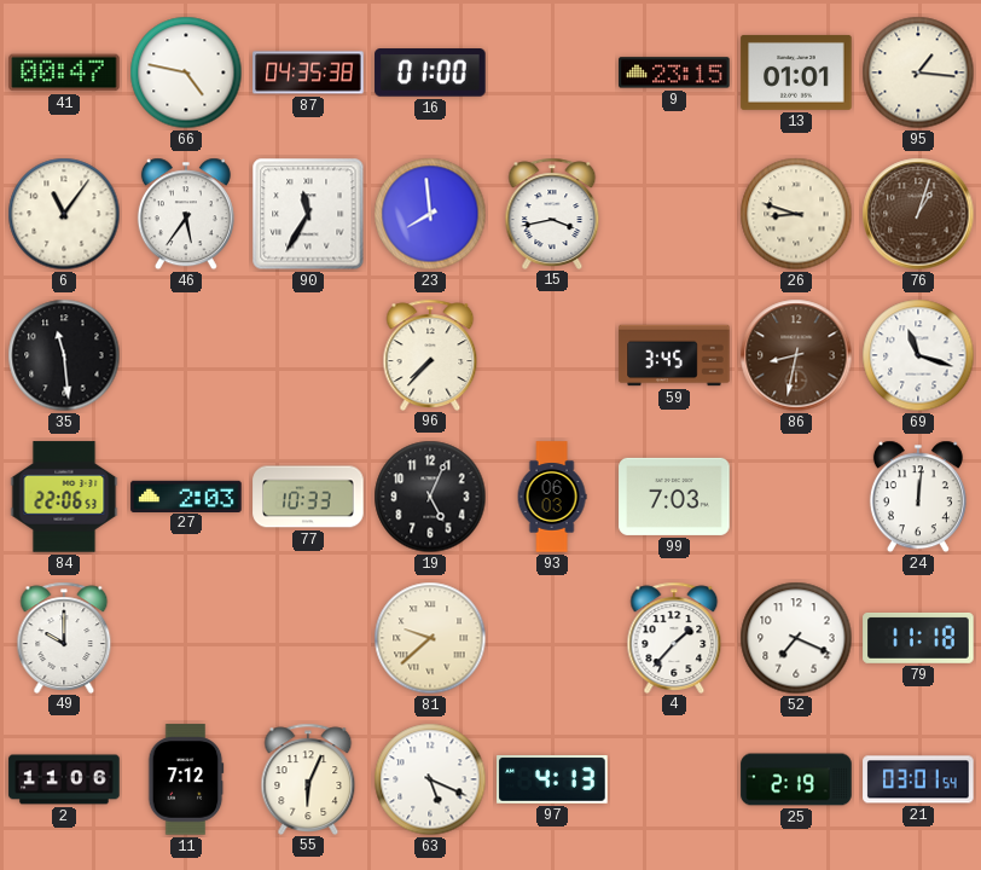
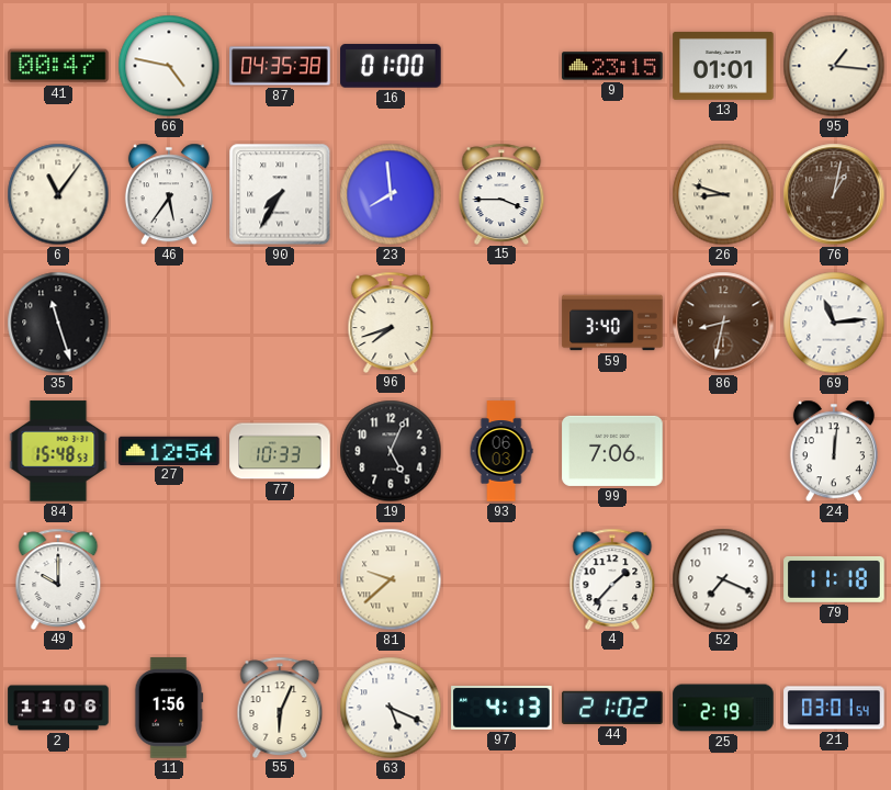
90: 11:35 -> 7:35 (280, 194)
15: 3:43 -> 3:45 (501, 193)
76: 1:03 -> 1:02 (834, 194)
35: 11:29 -> 11:27 (58, 323)
96: 7:37 -> 7:42 (391, 321)
59: 3:45 -> 3:40 (612, 323)
69: 11:18 -> 11:14 (834, 323)
84: 22:06 -> 15:48 (58, 451)
27: 2:03 -> 12:54 (169, 450)
99: 7:03 -> 7:06 (612, 451)
11: 7:12 -> 1:56 (169, 708)
44: none -> 21:02 (612, 708)
